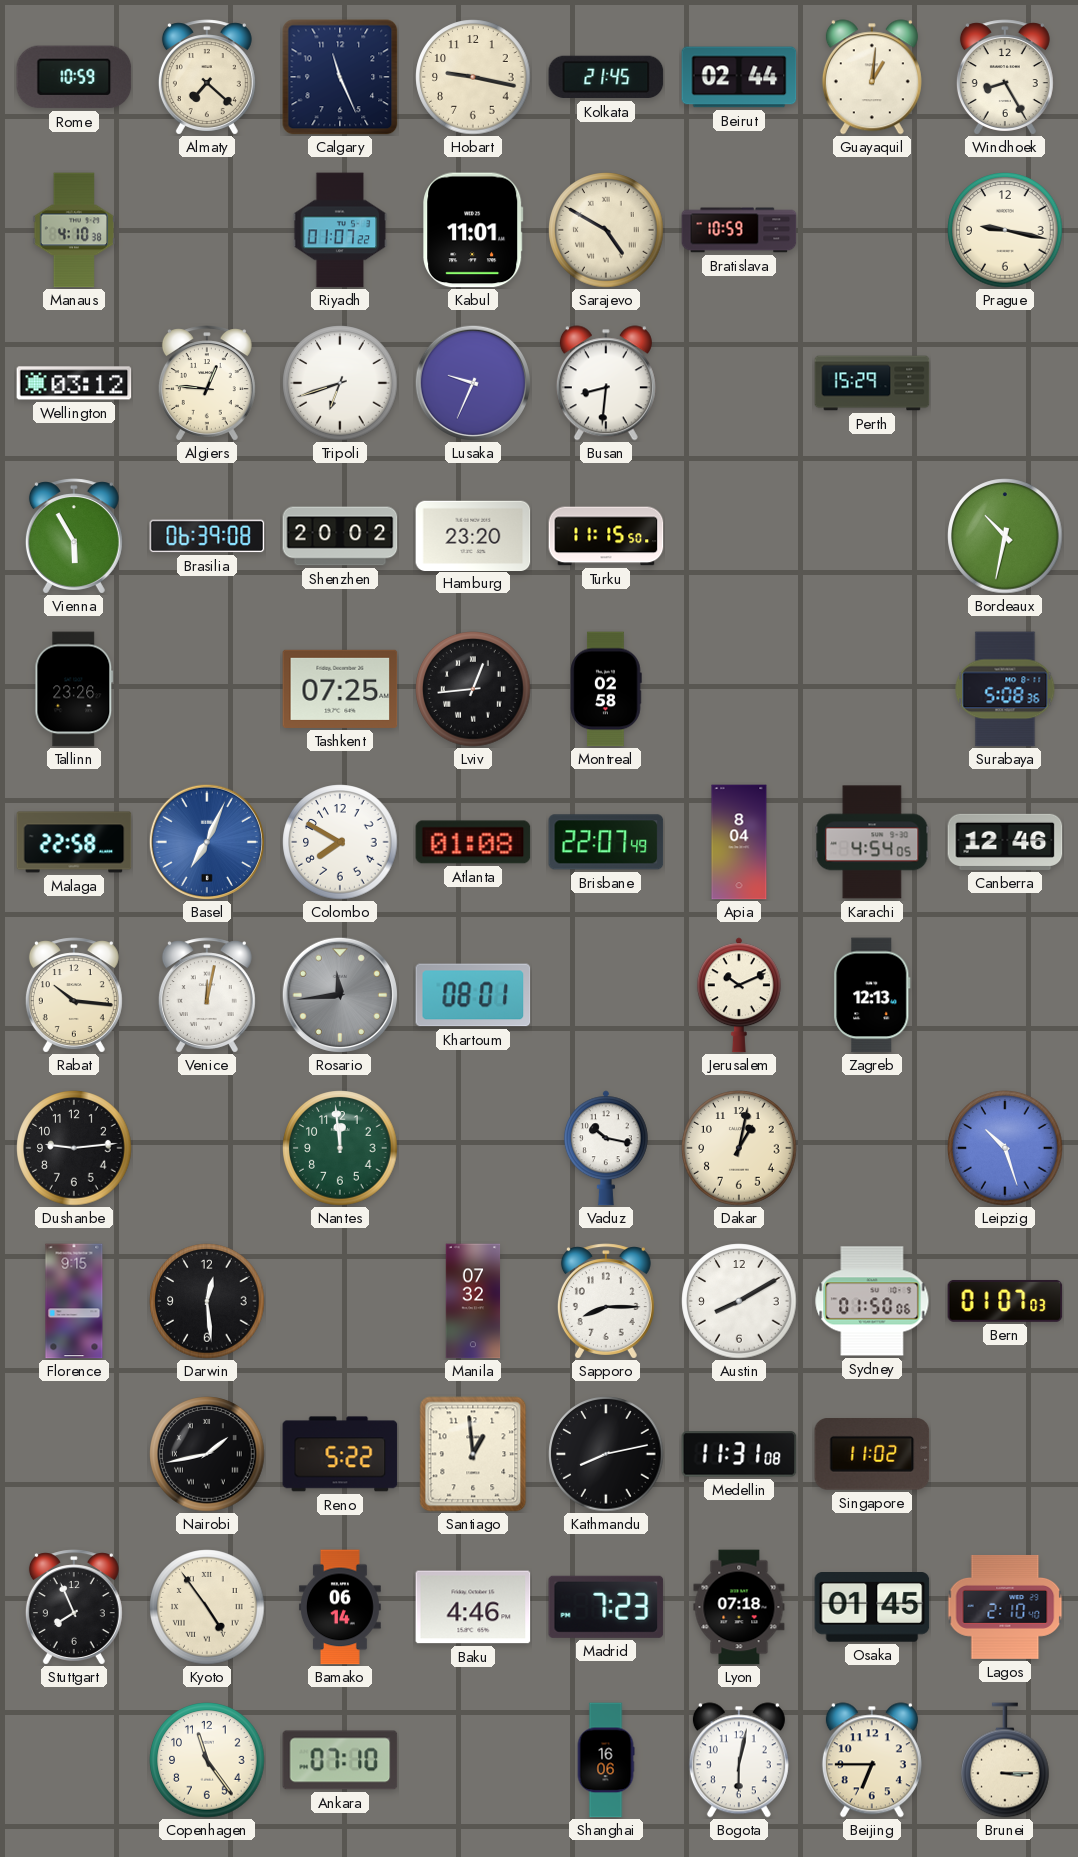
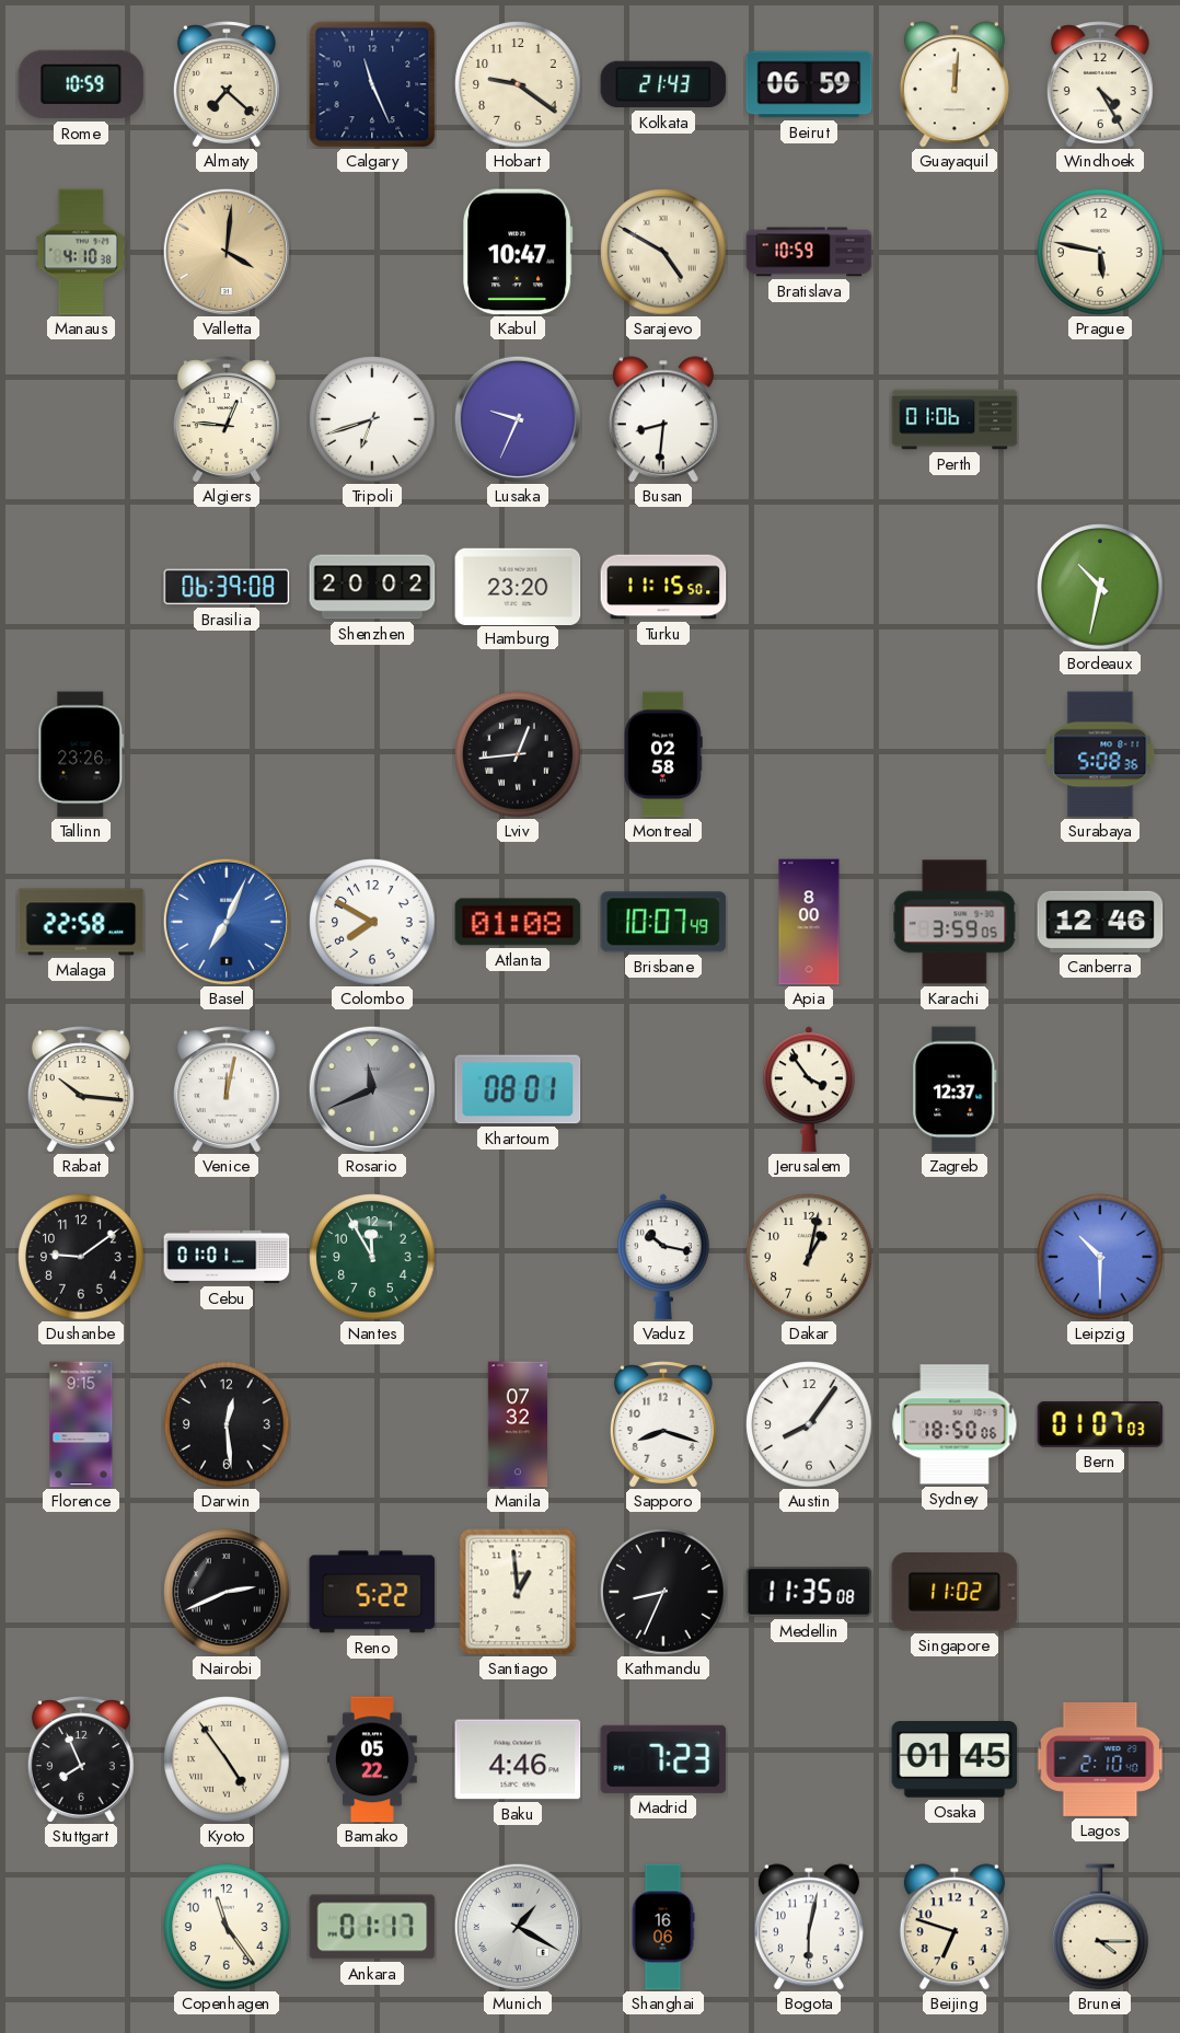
Hobart: 9:17 -> 9:21 (518, 84)
Kolkata: 21:45 -> 21:43 (663, 84)
Beirut: 02:44 -> 06:59 (809, 84)
Guayaquil: 1:01 -> 12:01 (955, 84)
Windhoek: 8:25 -> 4:25 (1100, 84)
Valletta: none -> 4:01 (227, 252)
Riyadh: 01:07 -> none (340, 230)
Kabul: 11:01 -> 10:47 (518, 252)
Prague: 9:17 -> 5:47 (1100, 252)
Wellington: 03:12 -> none (74, 383)
Perth: 15:29 -> 01:06 (955, 419)
Vienna: 5:55 -> none (74, 536)
Tashkent: 07:25 -> none (340, 689)
Brisbane: 22:07 -> 10:07 (663, 922)
Apia: 8:04 -> 8:00 (809, 922)
Karachi: 4:54 -> 3:59 (955, 922)
Rosario: 11:44 -> 11:41 (372, 1089)
Jerusalem: 10:11 -> 3:54 (809, 1089)
Zagreb: 12:13 -> 12:37 (955, 1089)
Dushanbe: 9:14 -> 9:09 (81, 1257)
Cebu: none -> 01:01 (227, 1257)
Nantes: 11:59 -> 11:55 (372, 1257)
Leipzig: 10:27 -> 10:30 (1100, 1257)
Sapporo: 8:15 -> 8:18 (663, 1424)
Austin: 8:10 -> 8:06 (809, 1424)
Sydney: 01:50 -> 18:50 (955, 1424)
Nairobi: 1:43 -> 2:41 (227, 1592)
Kathmandu: 8:13 -> 8:34 (663, 1592)
Medellin: 11:31 -> 11:35 (809, 1592)
Bamako: 06:14 -> 05:22 (372, 1759)
Lyon: 07:18 -> none (739, 1607)
Ankara: 07:10 -> 01:17 (372, 1927)
Munich: none -> 1:20 (518, 1927)
Beijing: 6:45 -> 6:48 (955, 1927)
Brunei: 3:15 -> 4:15 (1101, 1927)
